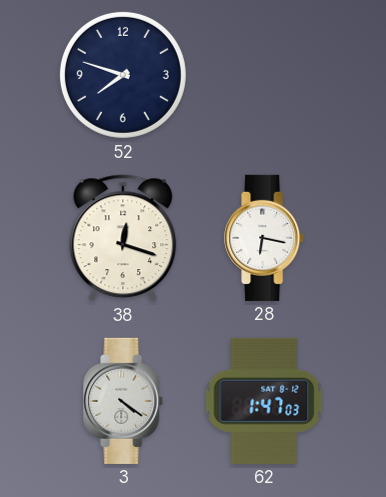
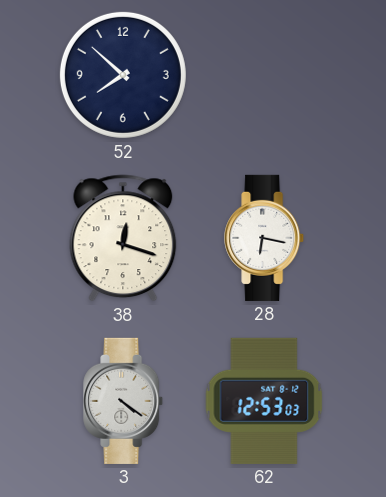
52: 7:48 -> 7:52 (123, 75)
62: 1:47 -> 12:53 (264, 401)
